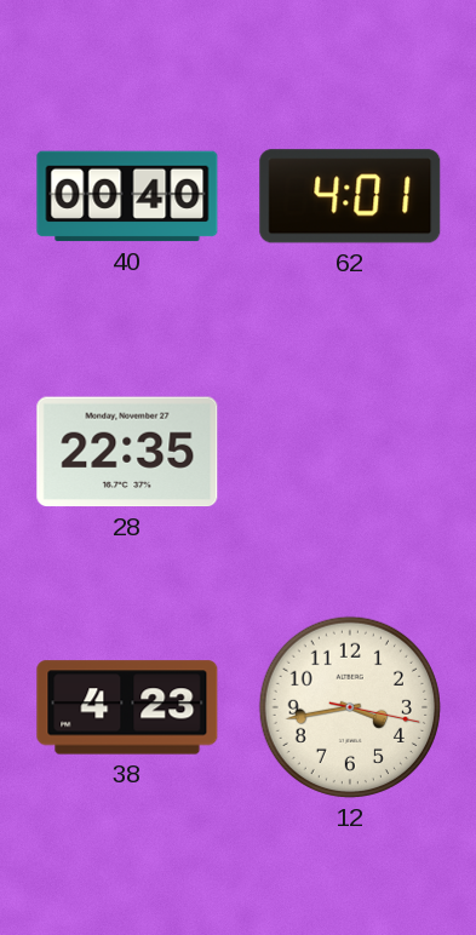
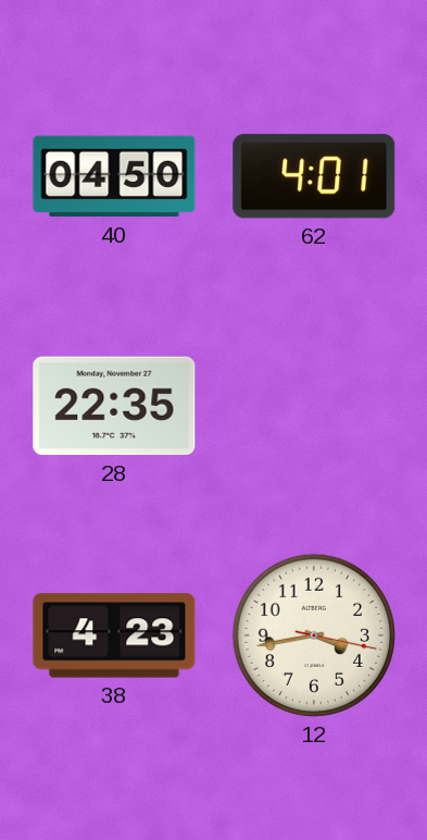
40: 00:40 -> 04:50 (114, 176)
